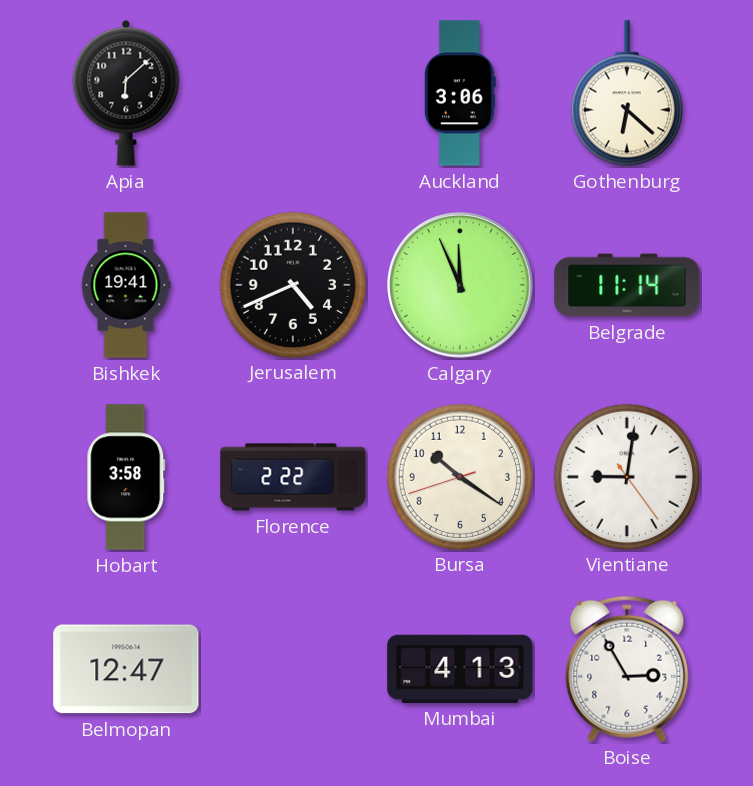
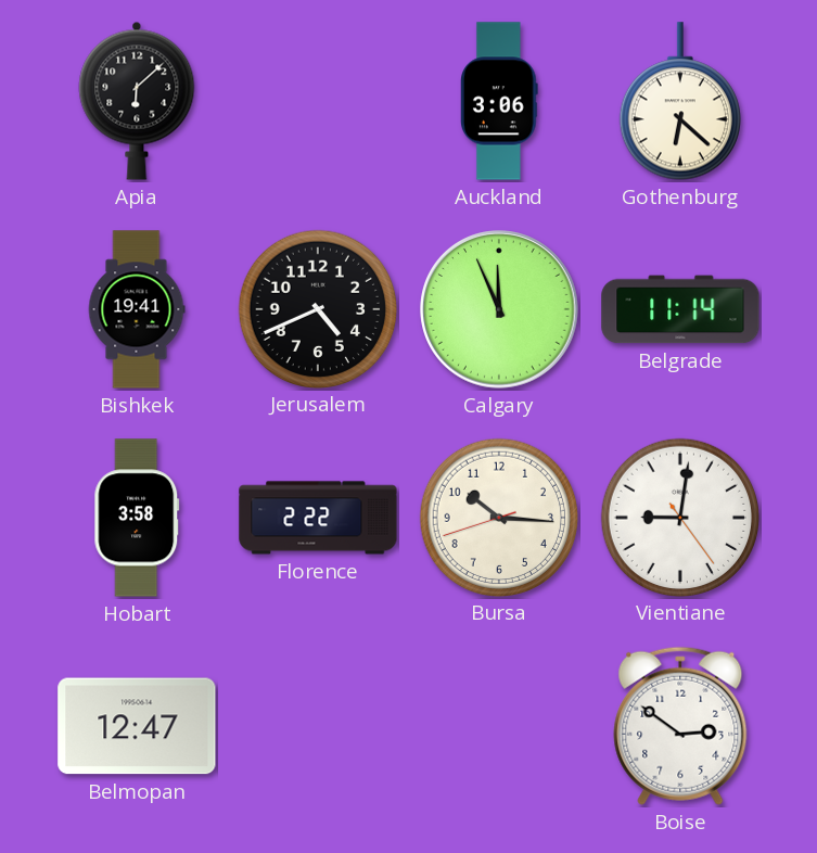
Bursa: 10:20 -> 10:15 (498, 517)
Mumbai: 4:13 -> none (460, 669)
Boise: 2:55 -> 2:51 (680, 726)
